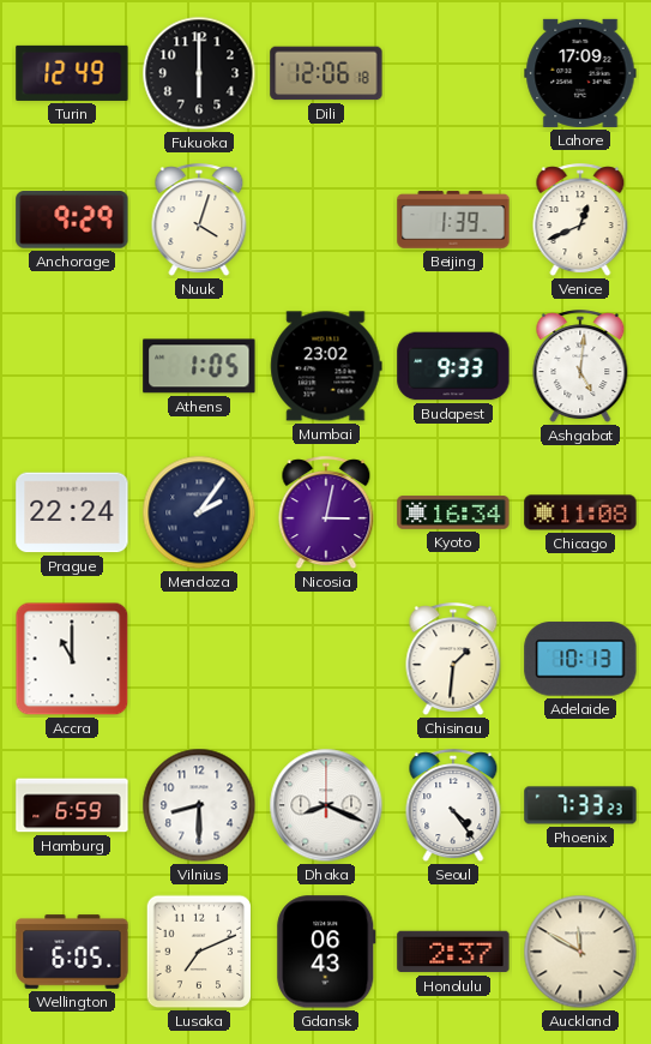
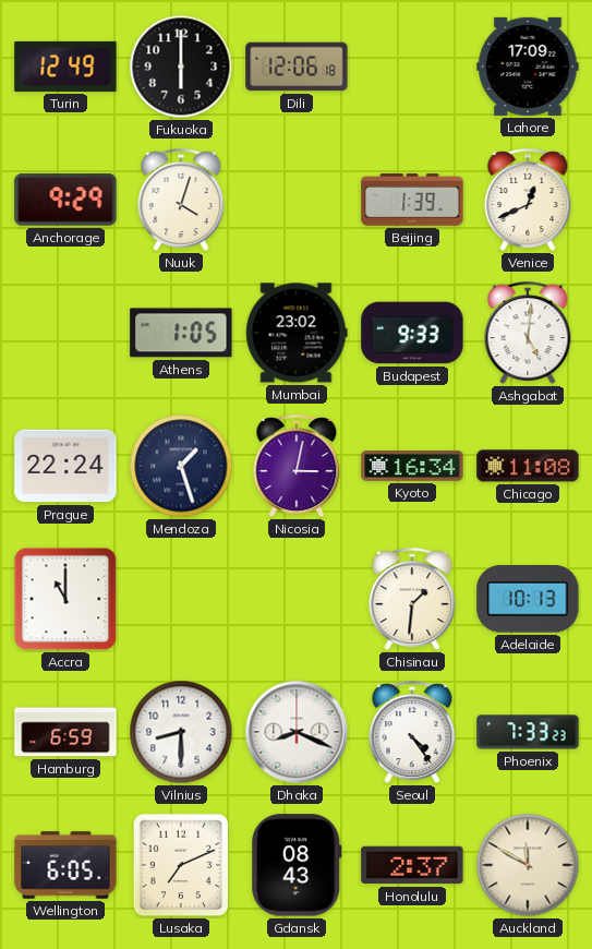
Mendoza: 2:06 -> 1:27 (181, 466)
Gdansk: 06:43 -> 08:43 (297, 865)
